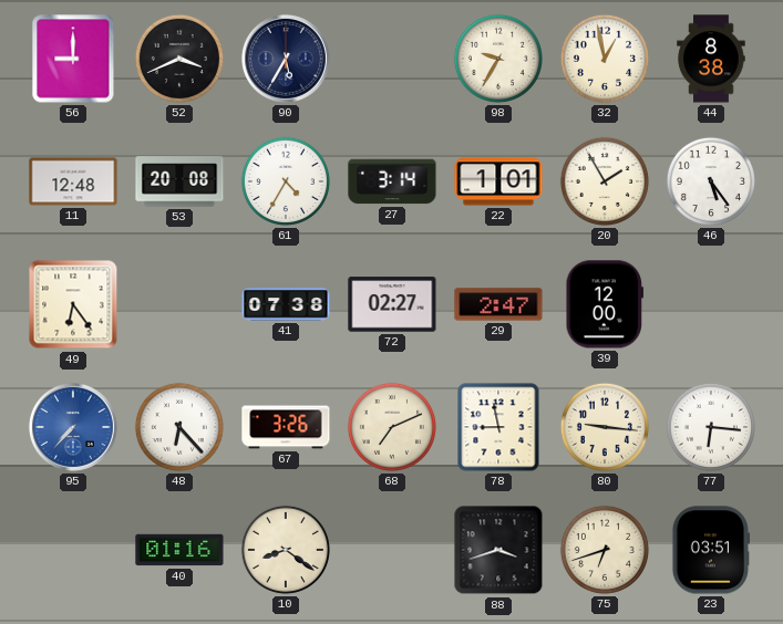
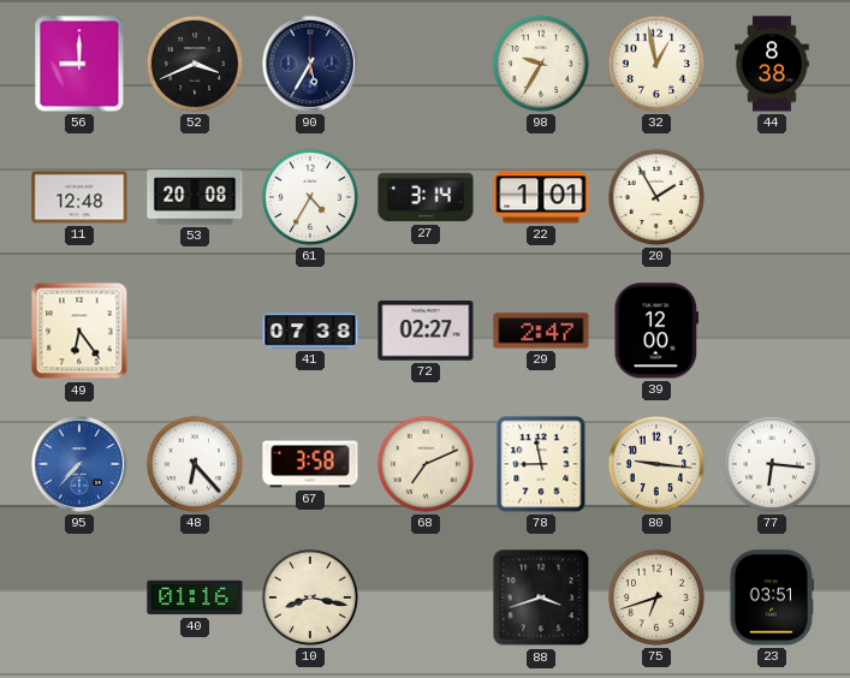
46: 5:24 -> none (711, 181)
67: 3:26 -> 3:58 (310, 464)
10: 8:21 -> 8:17 (310, 597)
